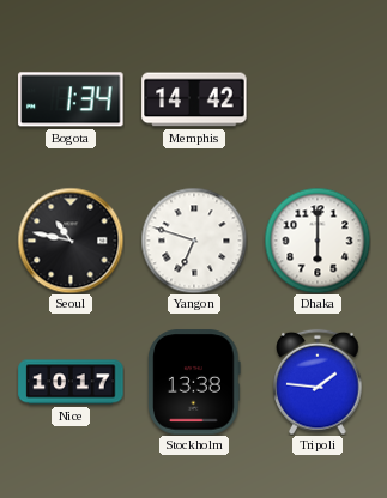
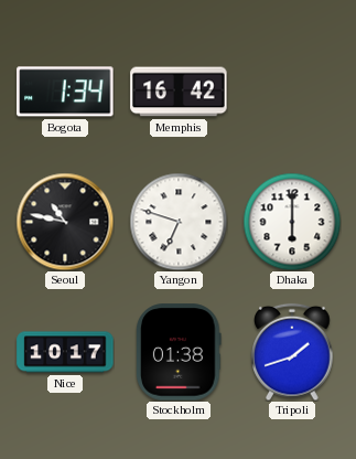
Memphis: 14:42 -> 16:42 (179, 92)
Stockholm: 13:38 -> 01:38 (179, 352)
Tripoli: 1:46 -> 1:42 (292, 352)
